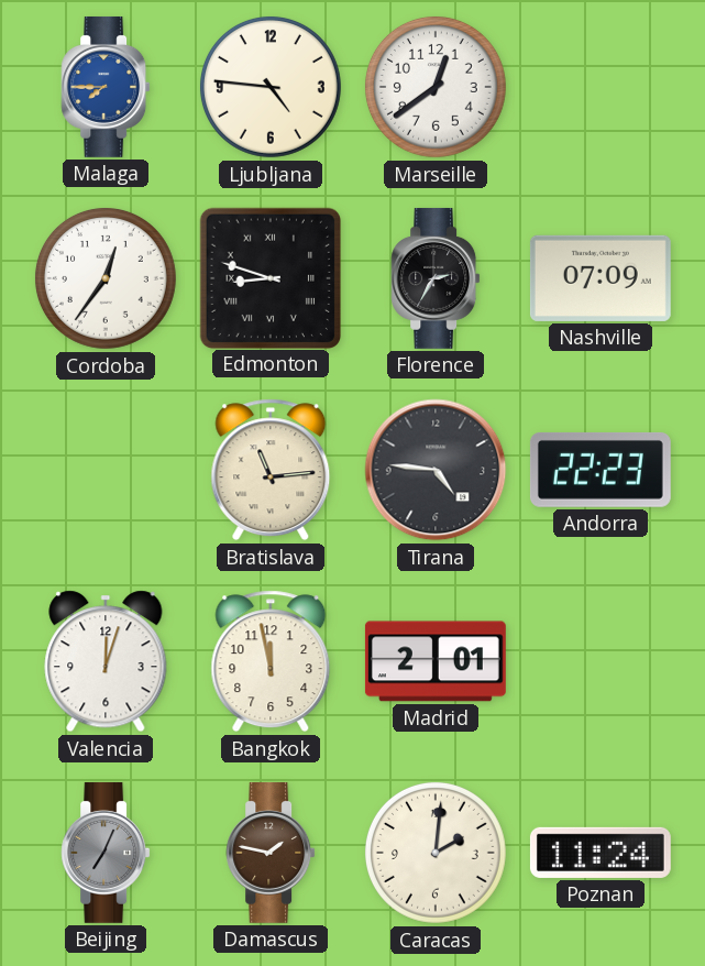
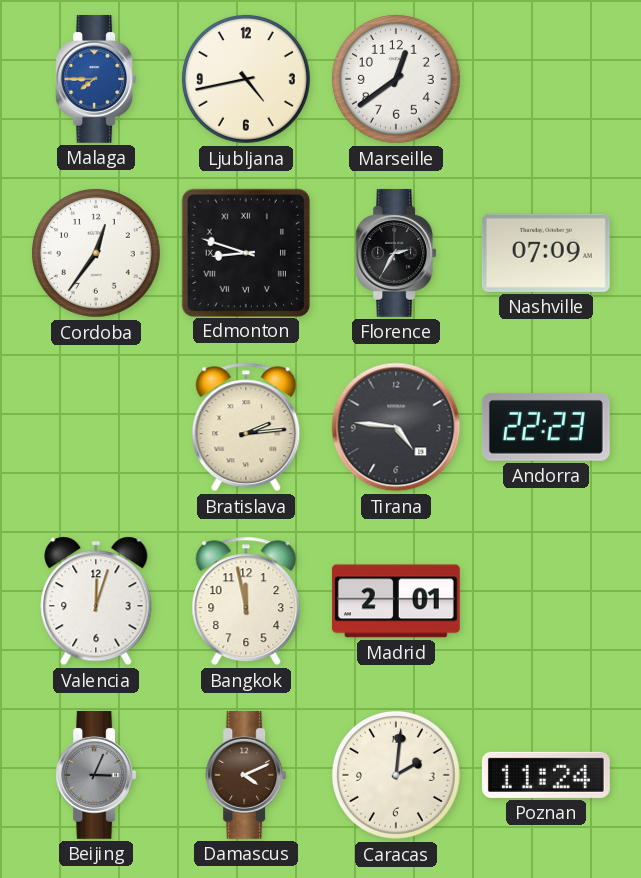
Ljubljana: 4:46 -> 4:43 (246, 79)
Bratislava: 11:14 -> 2:14 (246, 427)
Beijing: 7:04 -> 3:04 (96, 775)
Damascus: 1:47 -> 4:11 (246, 775)
